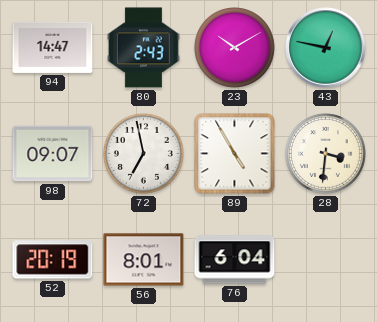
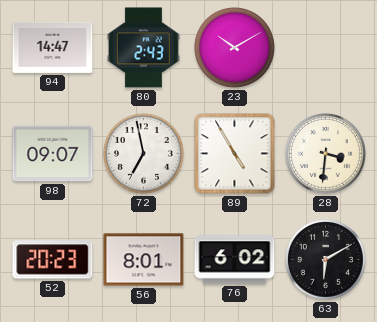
43: 12:47 -> none (326, 48)
52: 20:19 -> 20:23 (53, 260)
76: 6:04 -> 6:02 (235, 260)
63: none -> 6:10 (326, 260)
